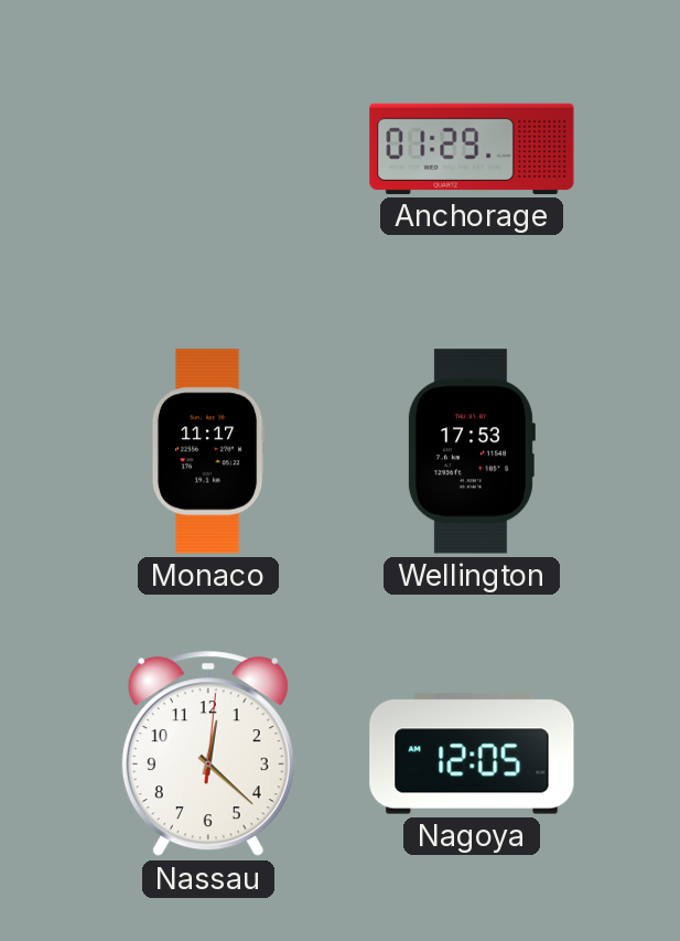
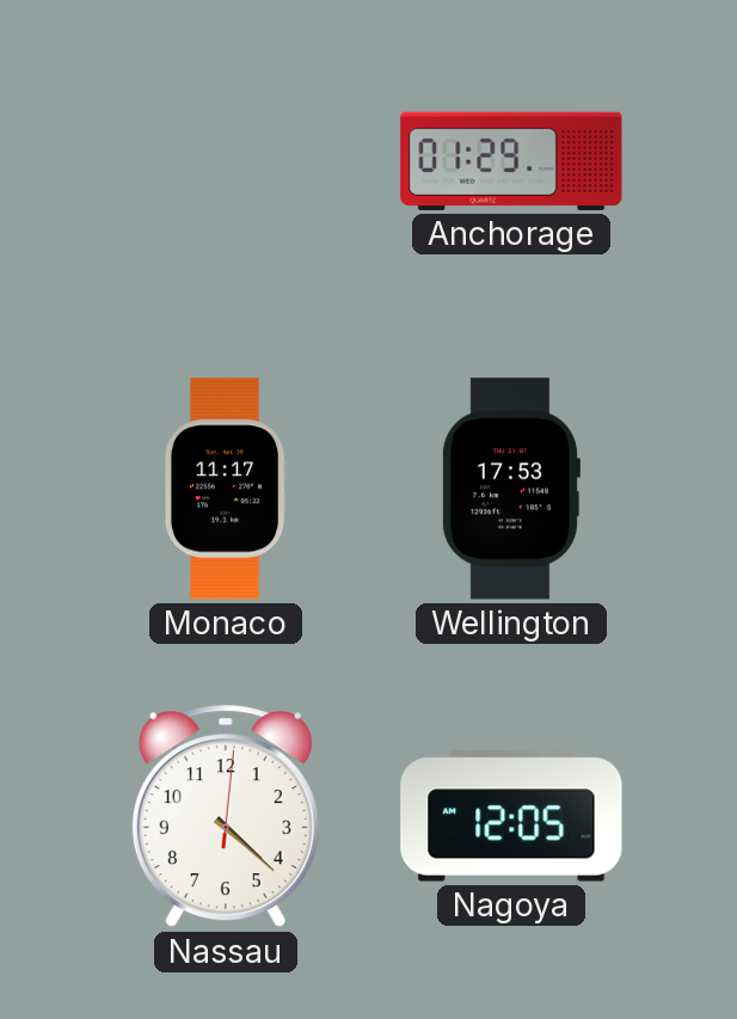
Nassau: 12:22 -> 4:22 (226, 816)
